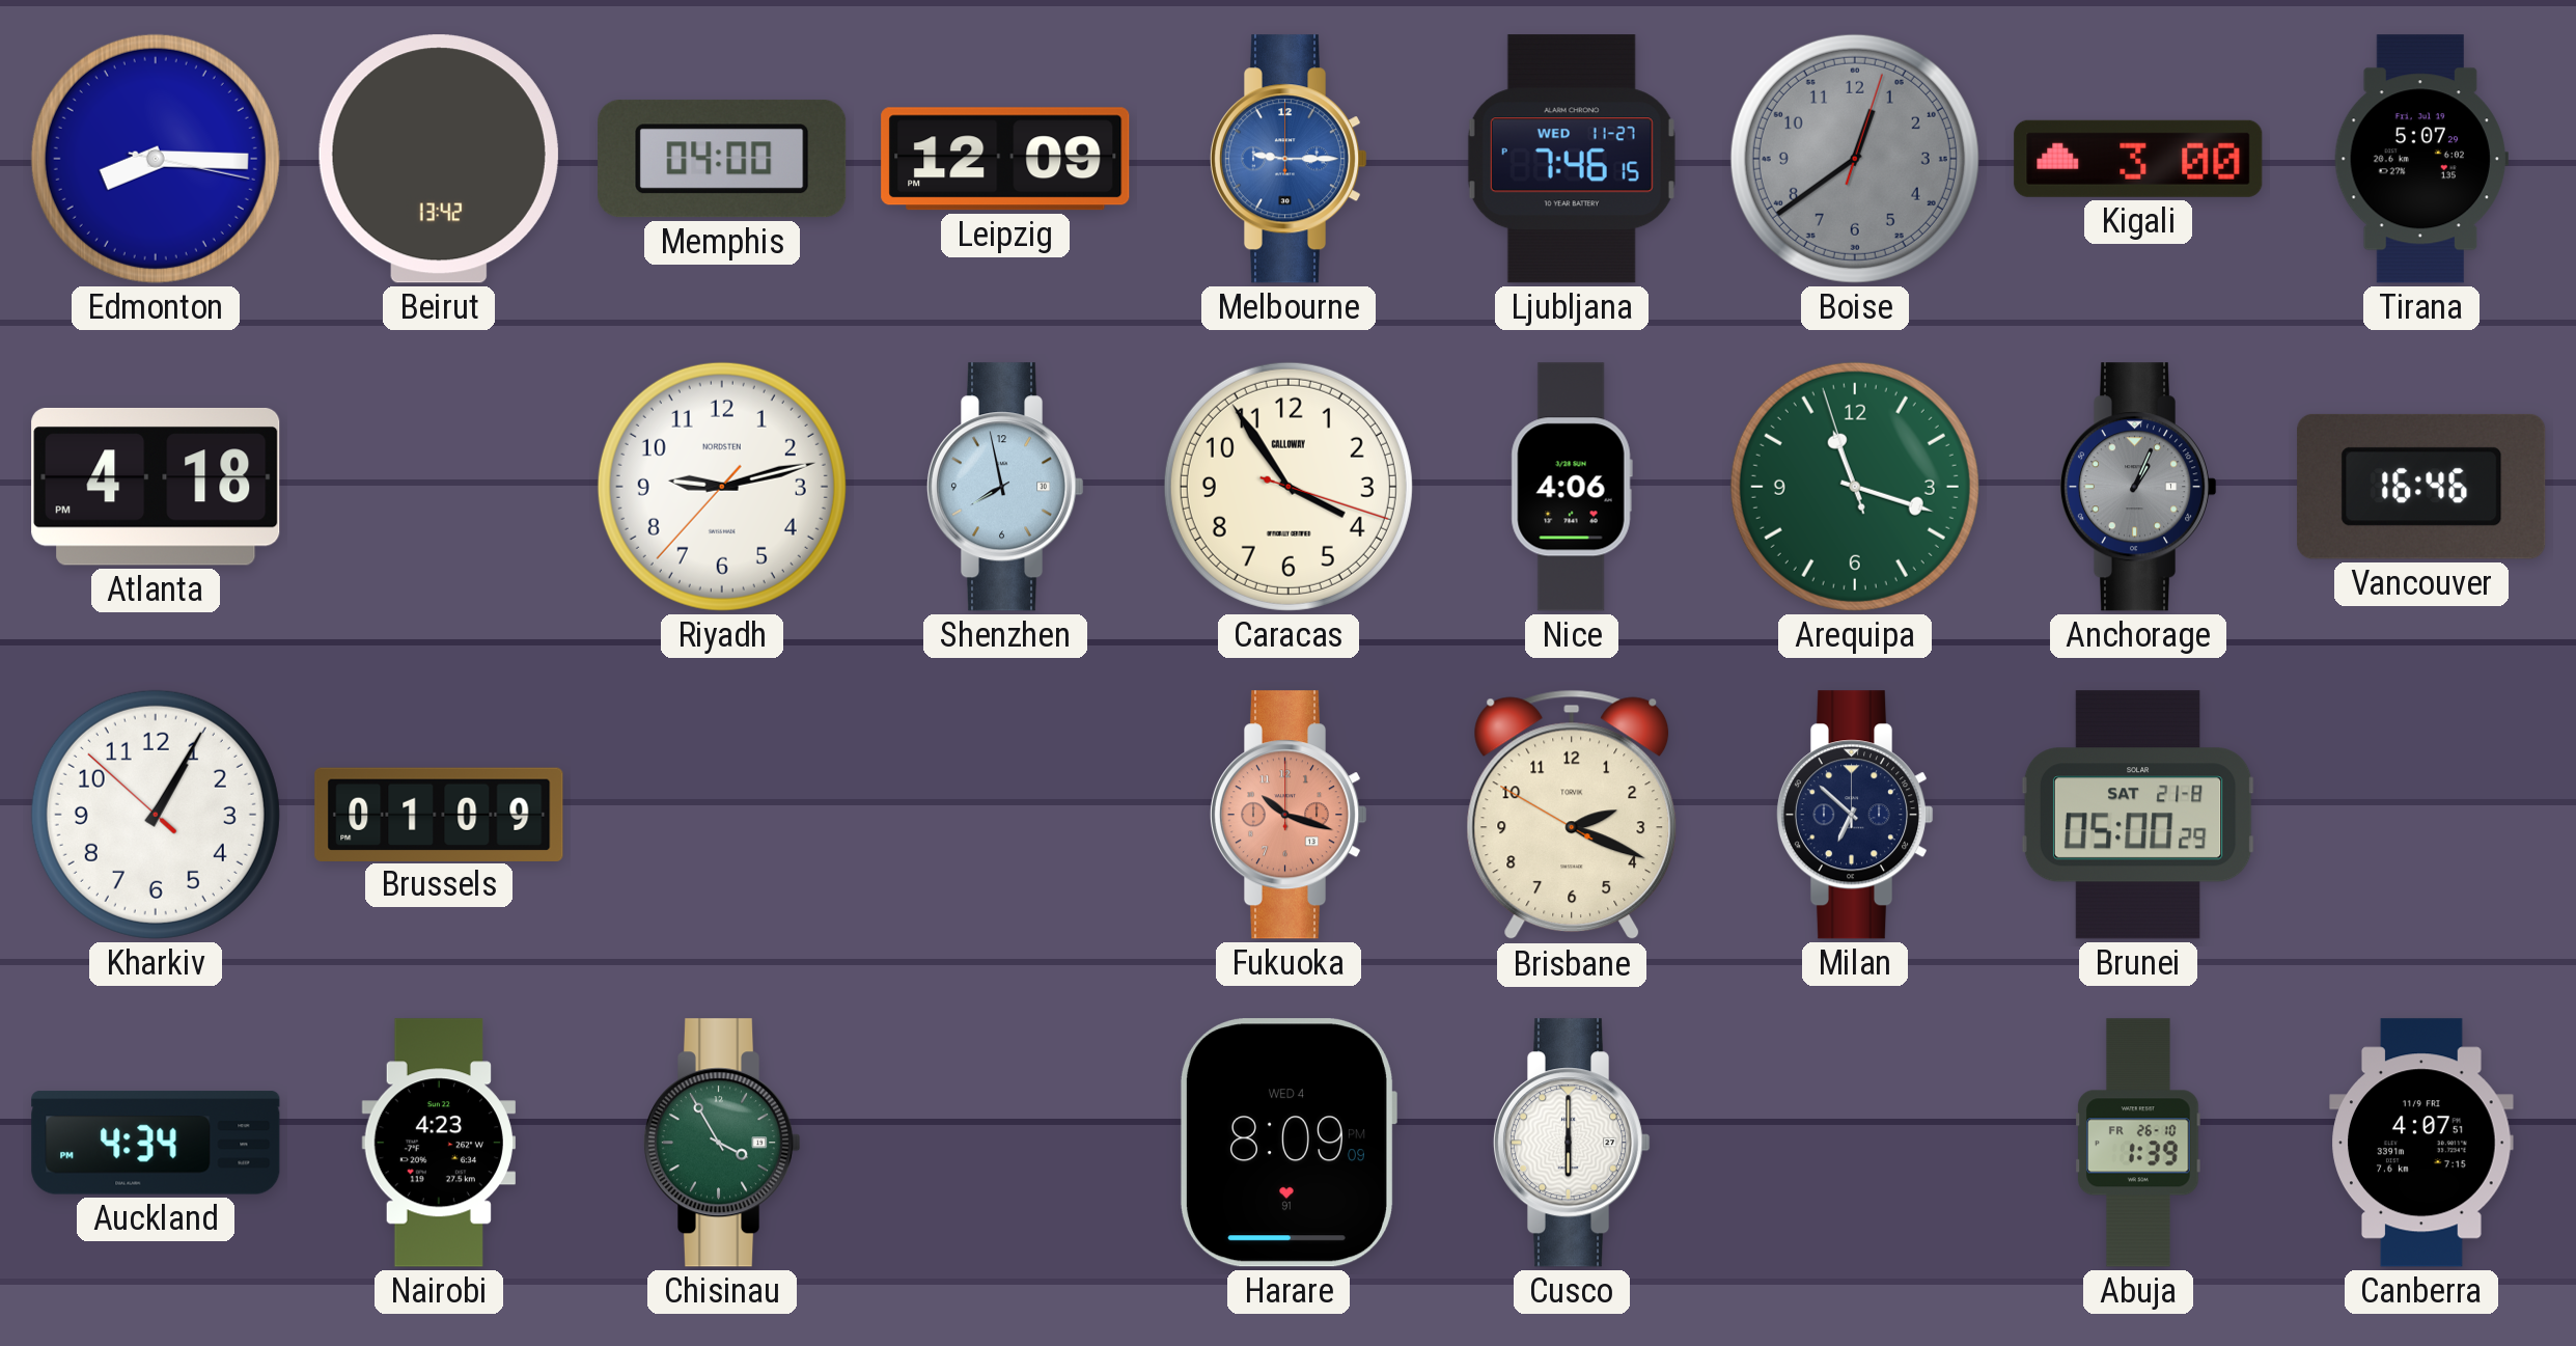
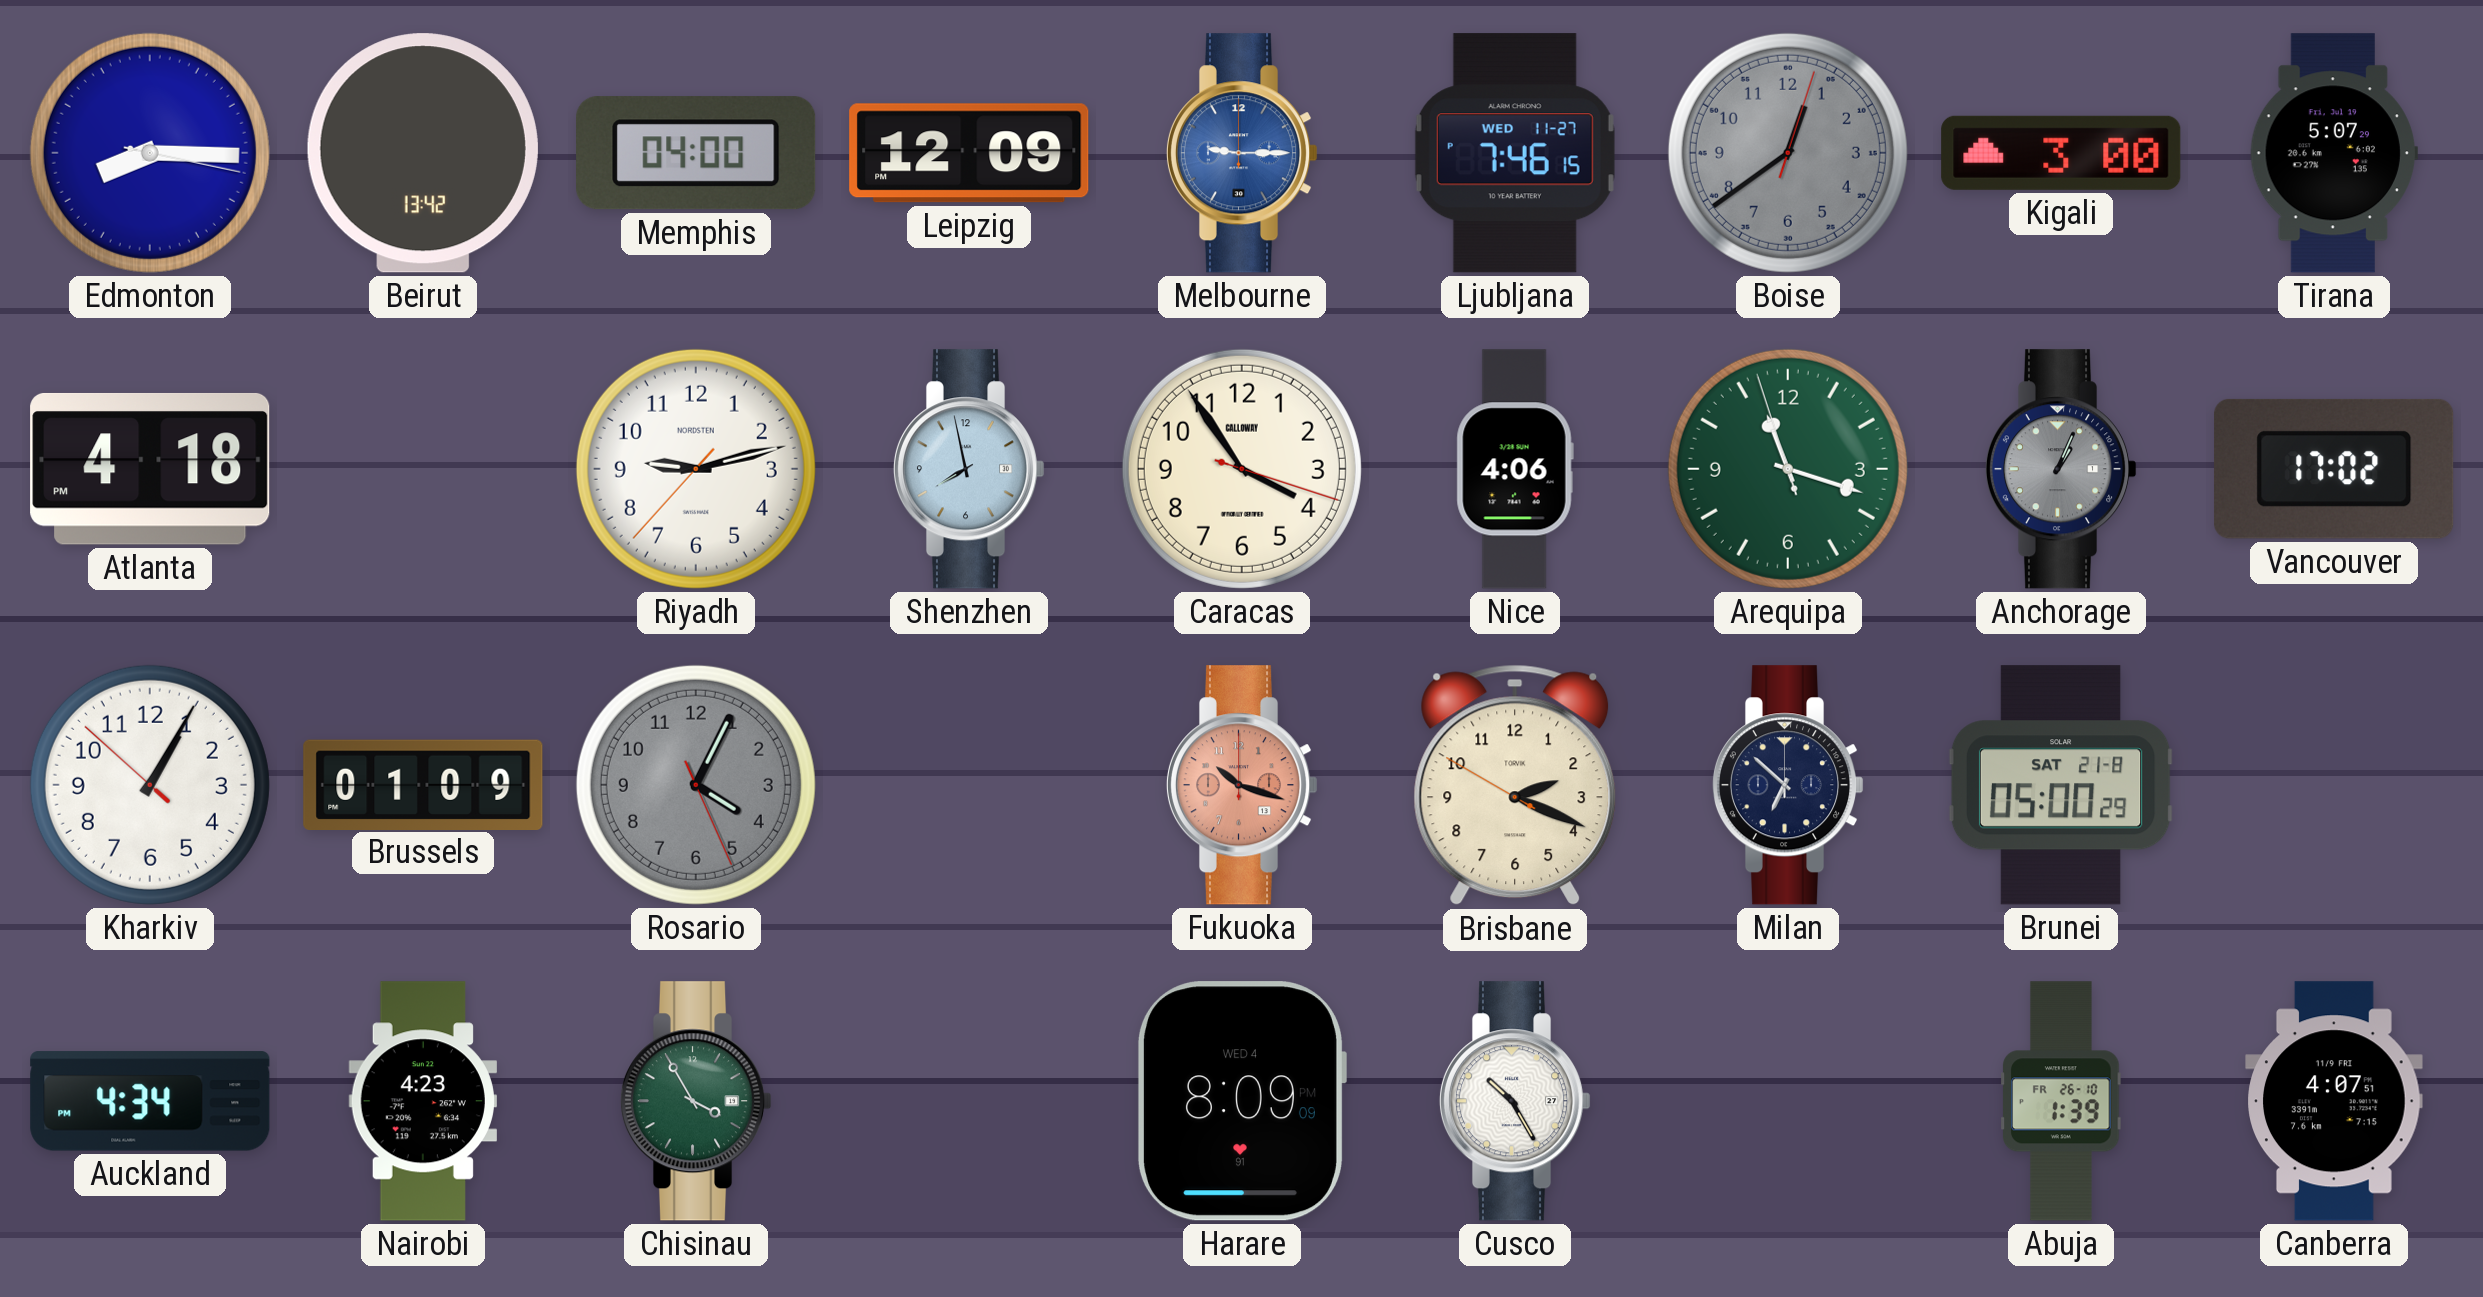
Vancouver: 16:46 -> 17:02 (2334, 469)
Rosario: none -> 4:04 (696, 785)
Cusco: 6:00 -> 10:25 (1515, 1101)
